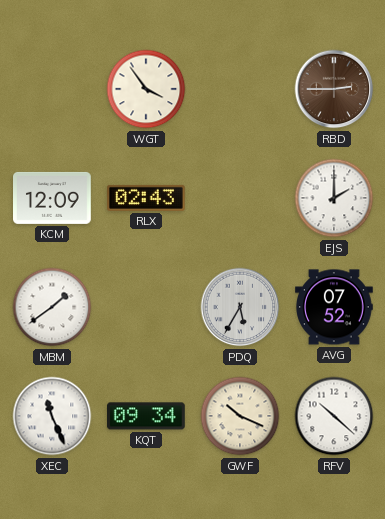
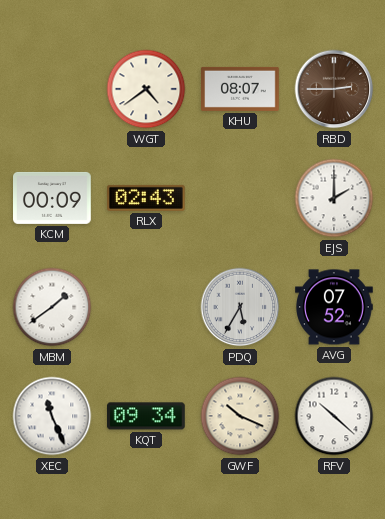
WGT: 3:54 -> 4:39 (146, 89)
KHU: none -> 08:07 (241, 89)
KCM: 12:09 -> 00:09 (53, 198)
